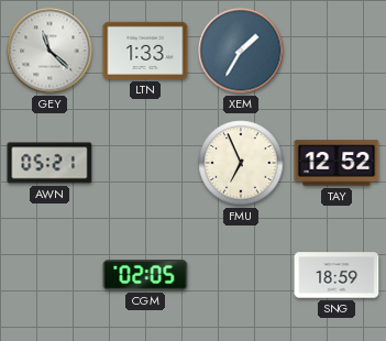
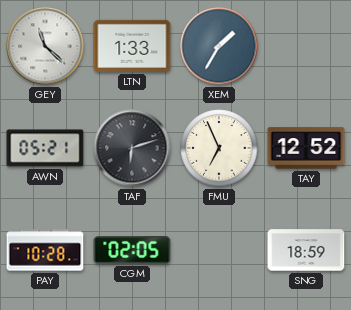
TAF: none -> 6:12 (132, 148)
PAY: none -> 10:28 (45, 250)
